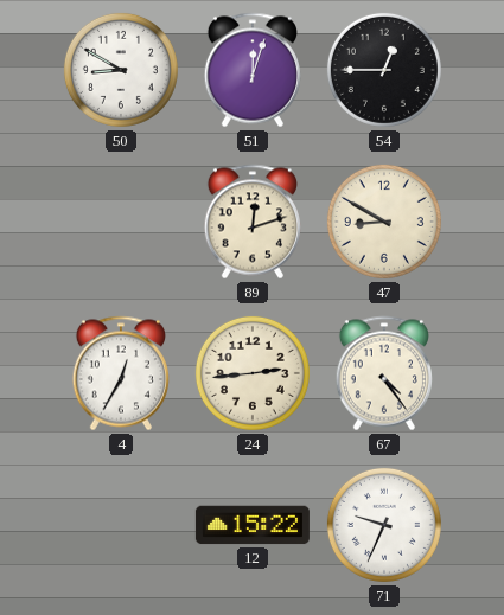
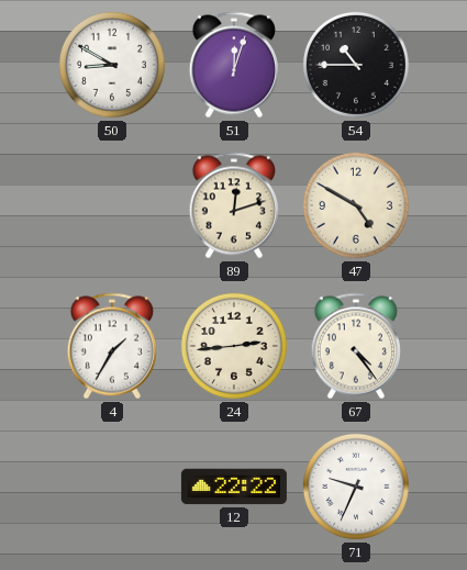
54: 12:45 -> 10:45 (356, 65)
47: 8:50 -> 4:50 (356, 205)
4: 12:35 -> 1:35 (112, 346)
12: 15:22 -> 22:22 (234, 487)
